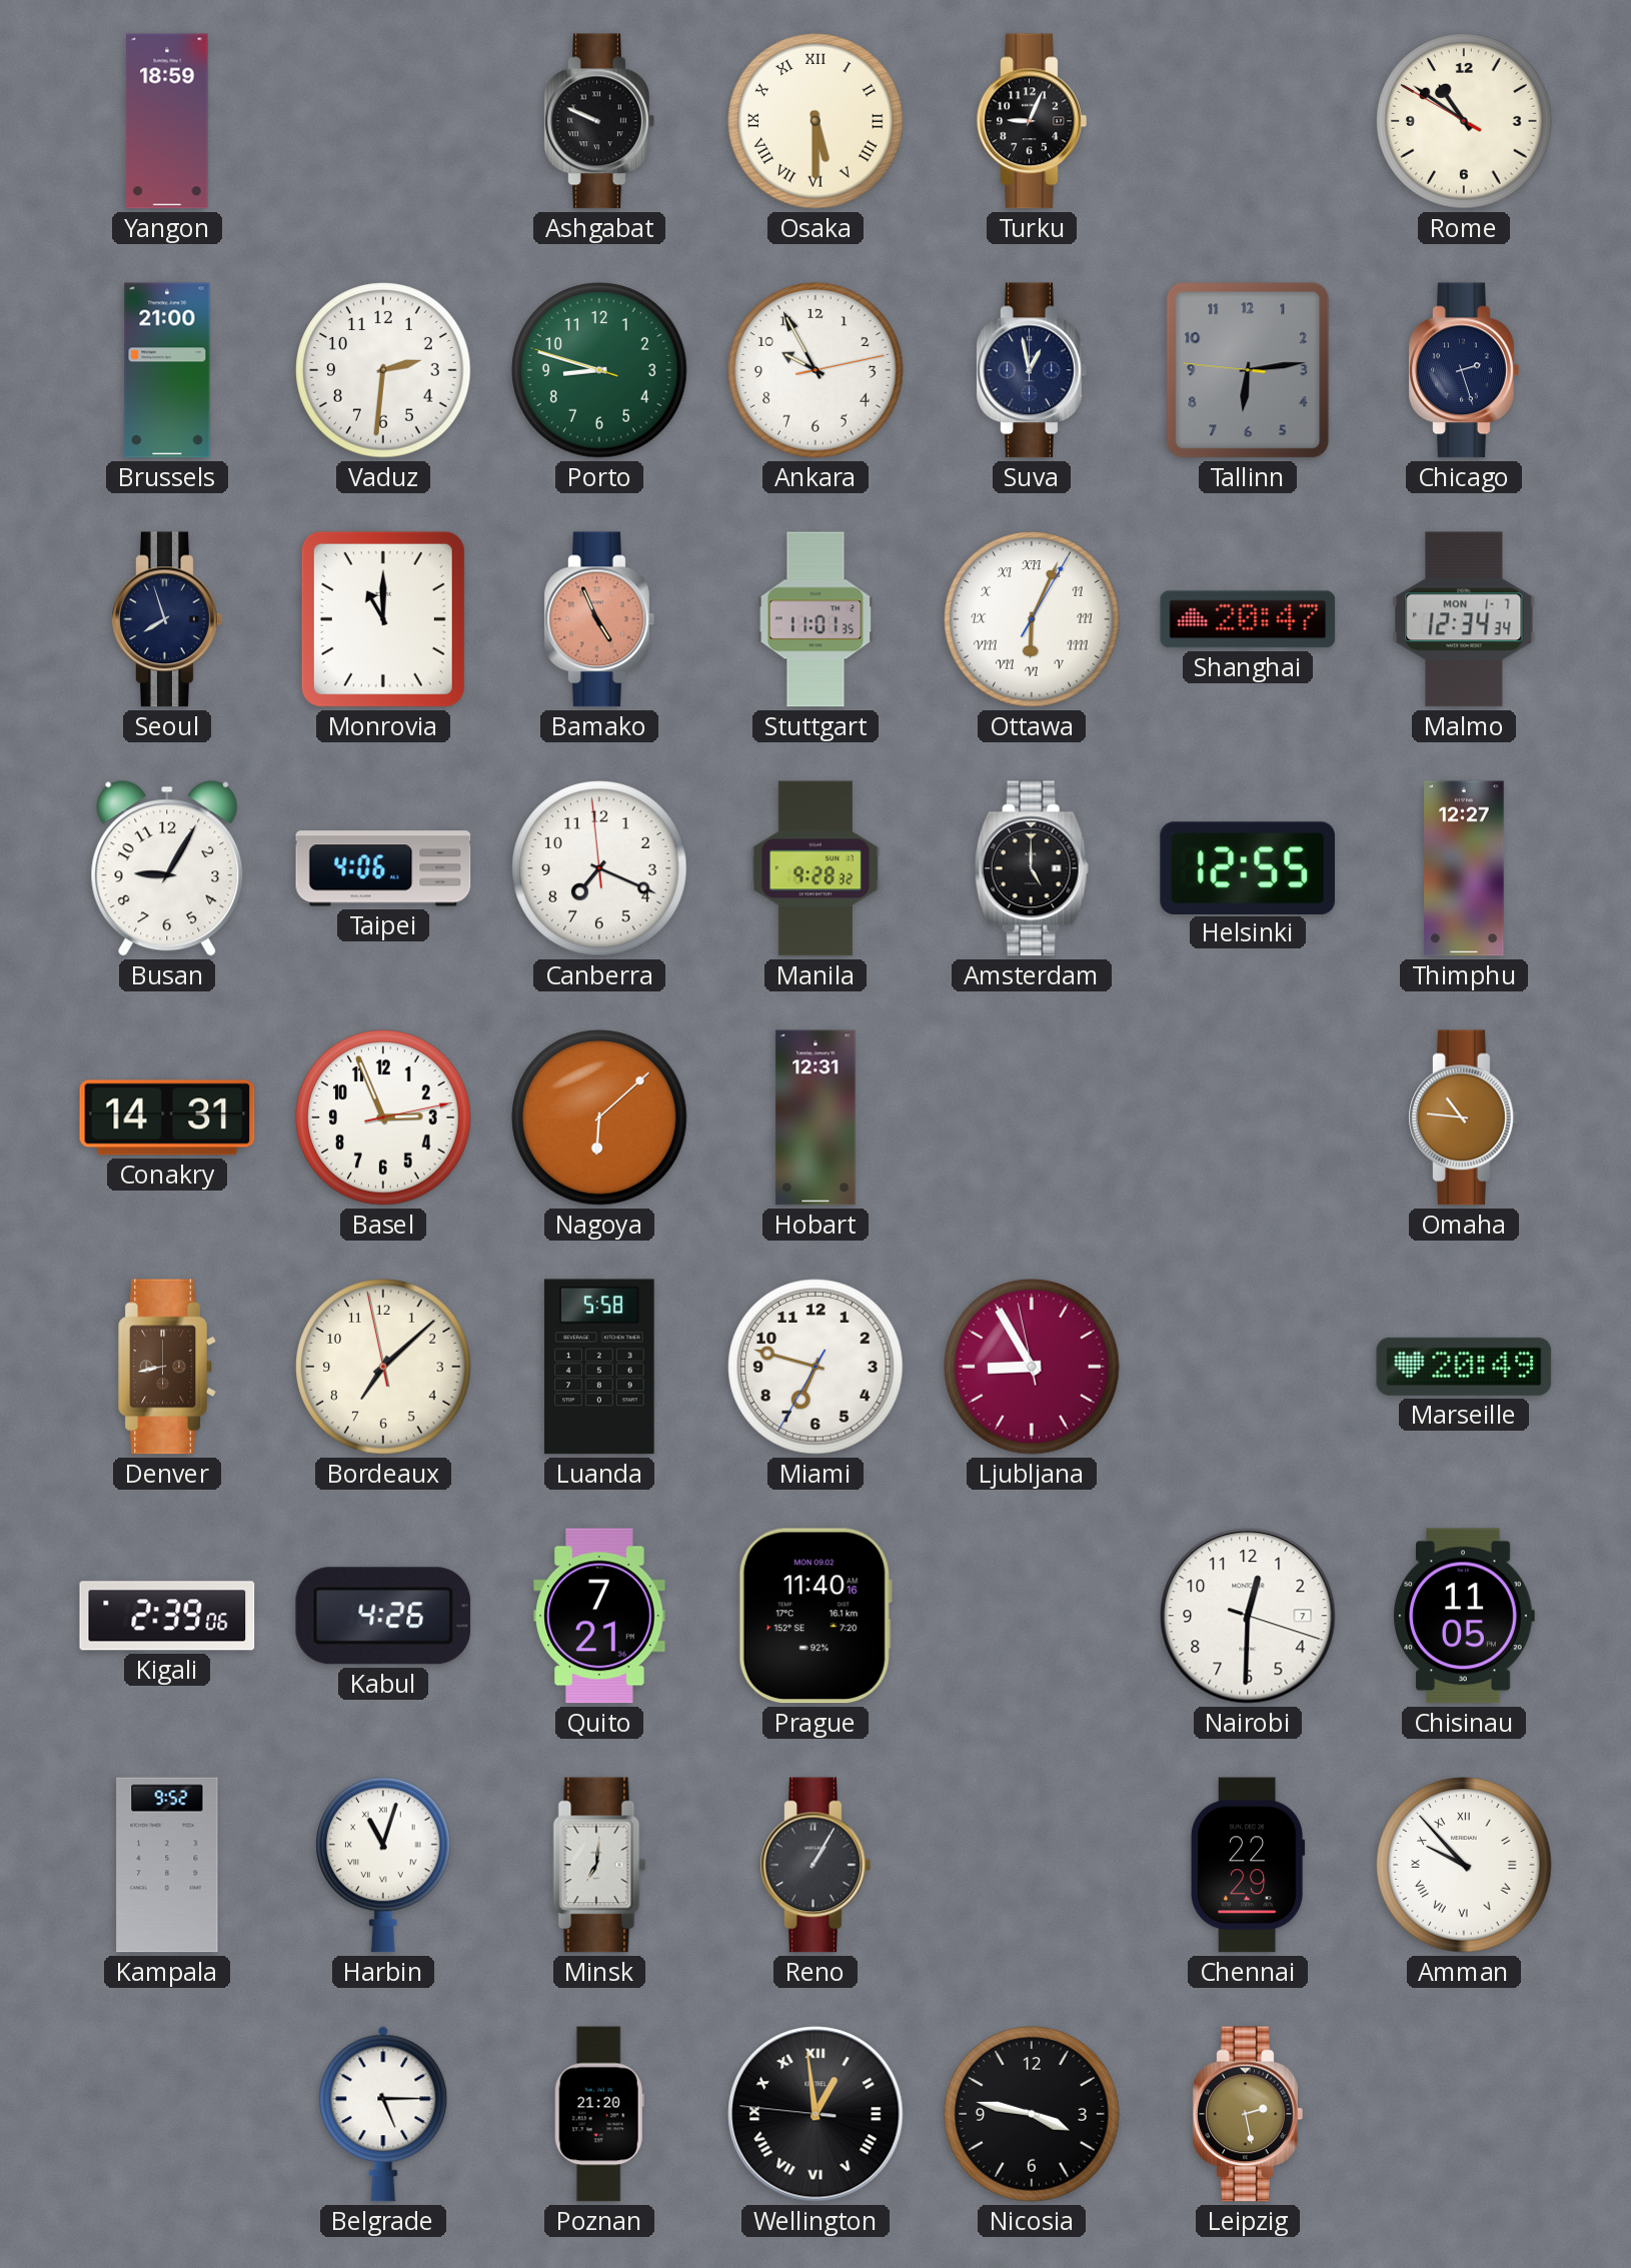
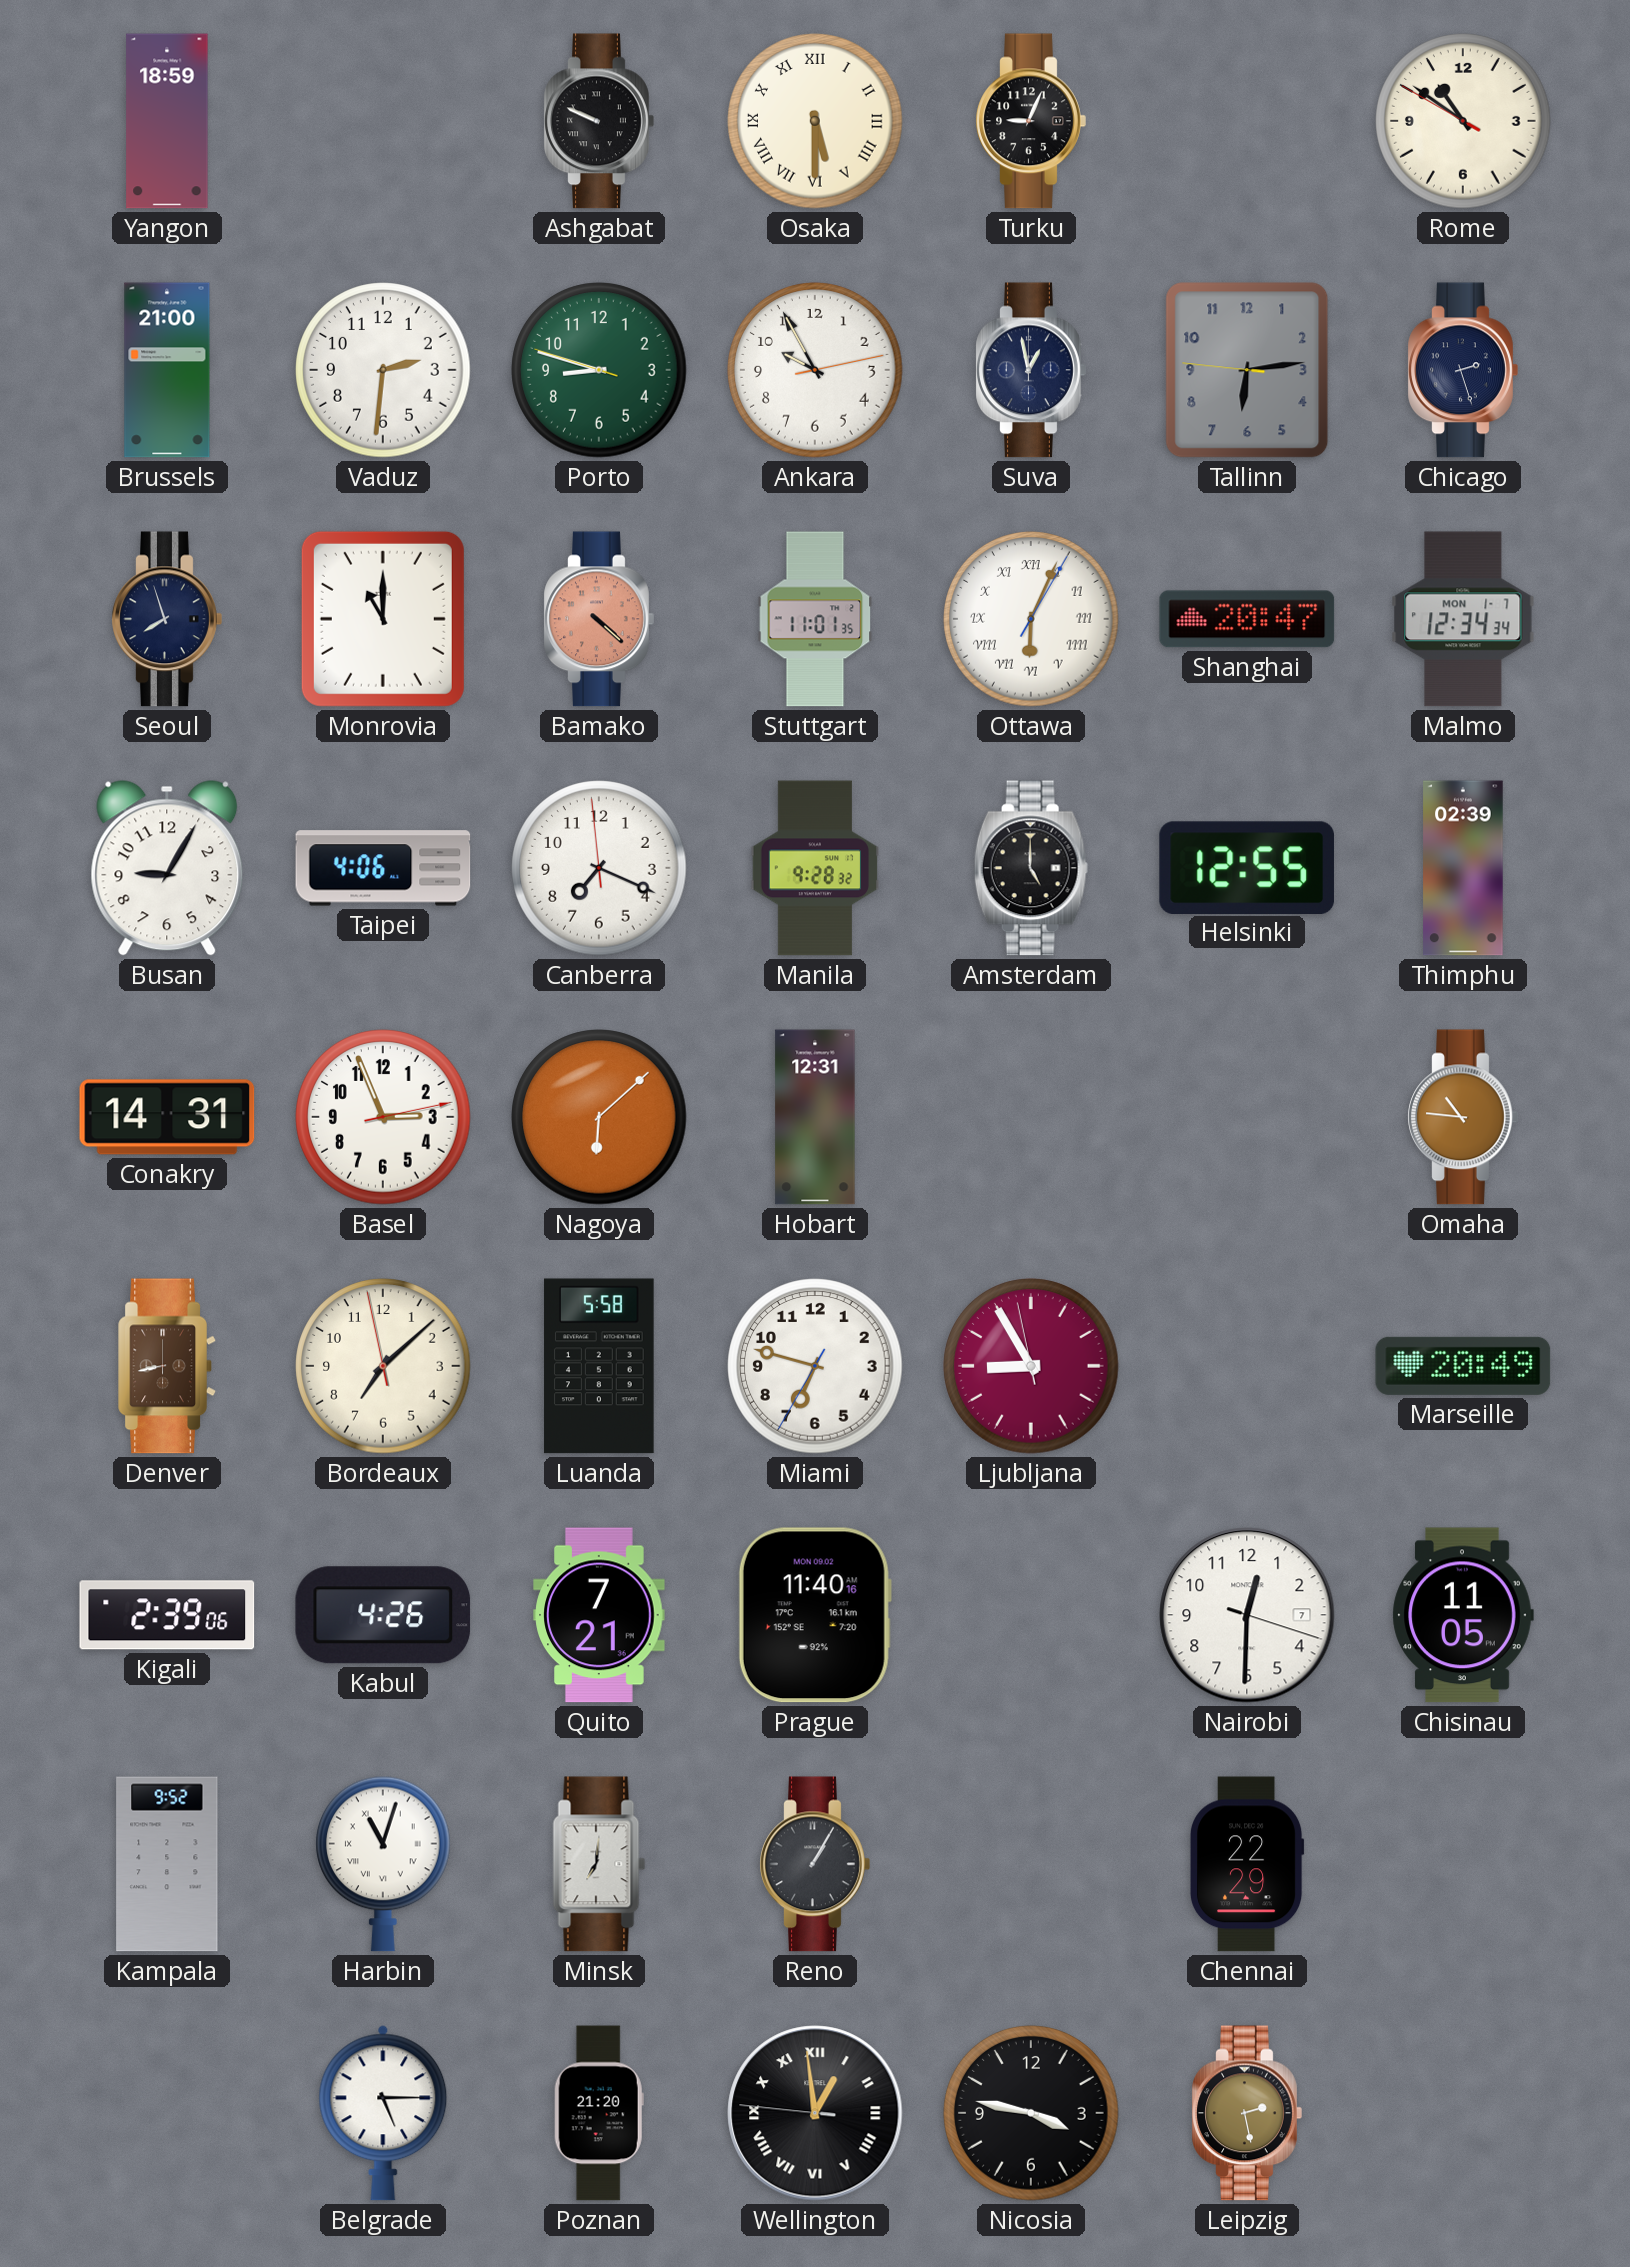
Bamako: 4:56 -> 4:22 (599, 619)
Thimphu: 12:27 -> 02:39 (1463, 868)
Amman: 9:53 -> none (1464, 1865)
